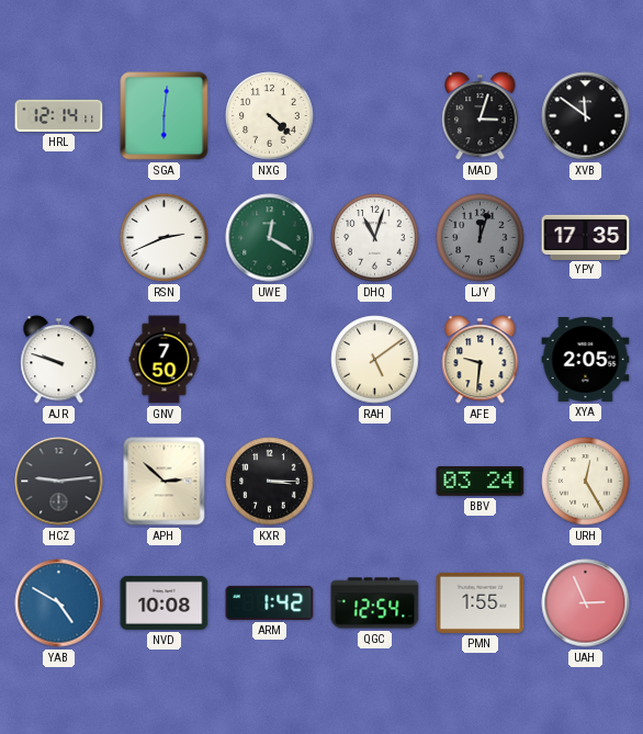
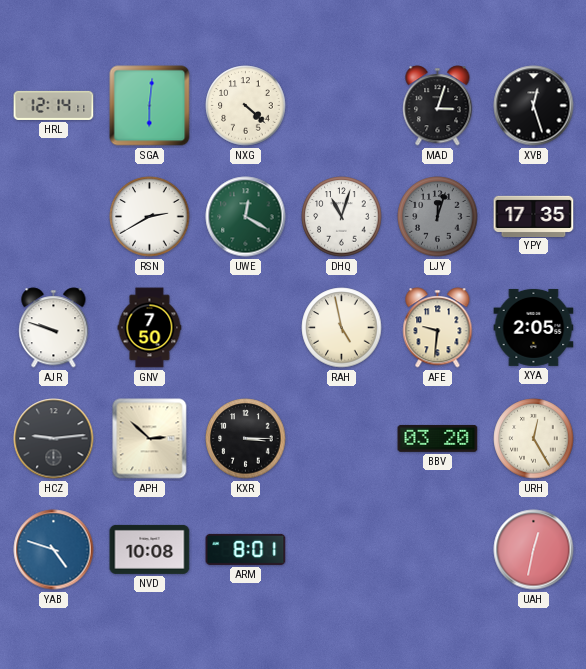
XVB: 11:51 -> 12:27 (534, 106)
RSN: 2:41 -> 2:40 (150, 217)
RAH: 5:09 -> 4:58 (342, 328)
BBV: 03:24 -> 03:20 (438, 438)
YAB: 4:50 -> 4:48 (54, 550)
ARM: 1:42 -> 8:01 (246, 549)
QGC: 12:54 -> none (375, 603)
PMN: 1:55 -> none (481, 602)
UAH: 2:56 -> 12:32 (534, 550)
